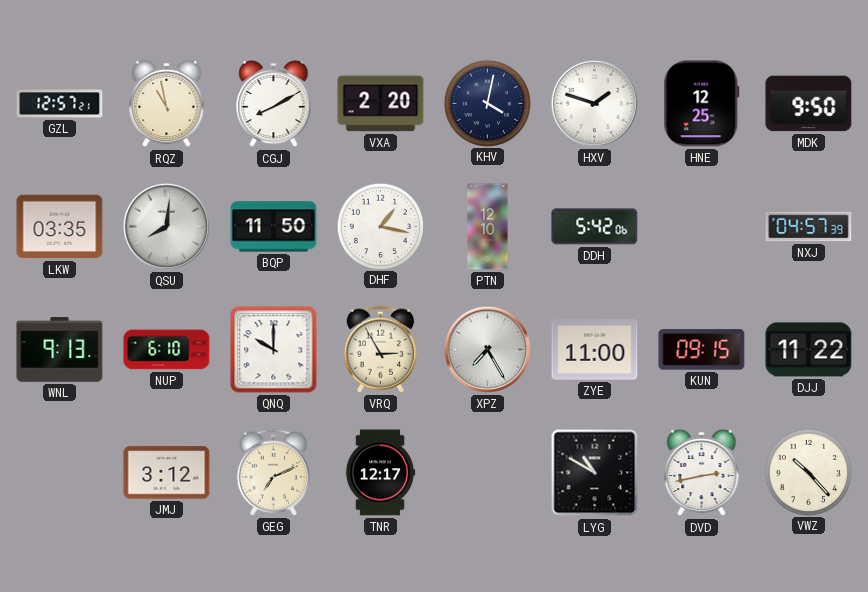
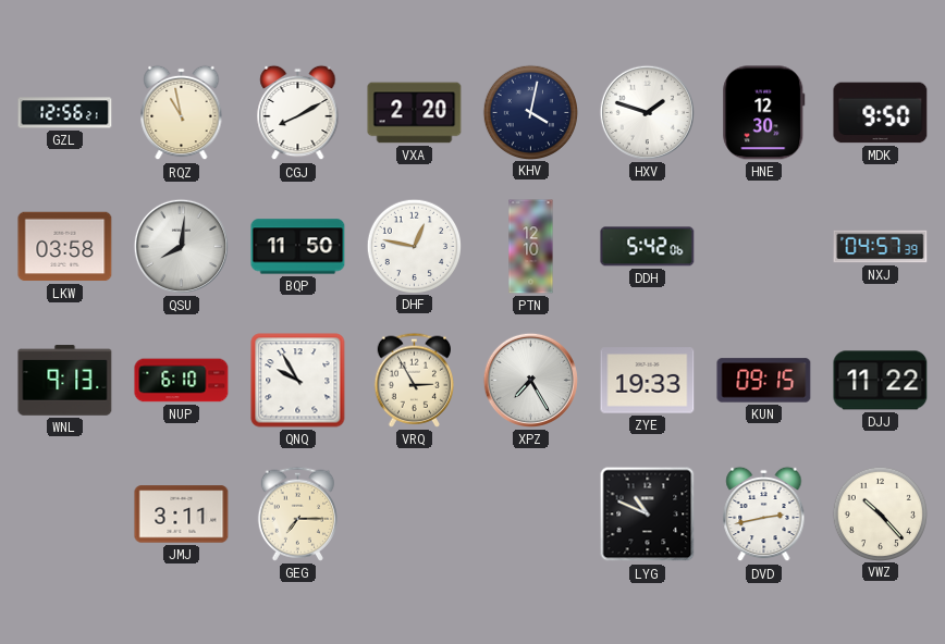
GZL: 12:57 -> 12:56 (65, 113)
HNE: 12:25 -> 12:30 (764, 113)
LKW: 03:35 -> 03:58 (65, 247)
DHF: 1:17 -> 12:47 (414, 246)
QNQ: 10:00 -> 9:55 (298, 381)
ZYE: 11:00 -> 19:33 (648, 381)
JMJ: 3:12 -> 3:11 (182, 515)
GEG: 7:11 -> 7:15 (297, 513)
TNR: 12:17 -> none (380, 473)
LYG: 10:50 -> 10:49 (648, 515)
